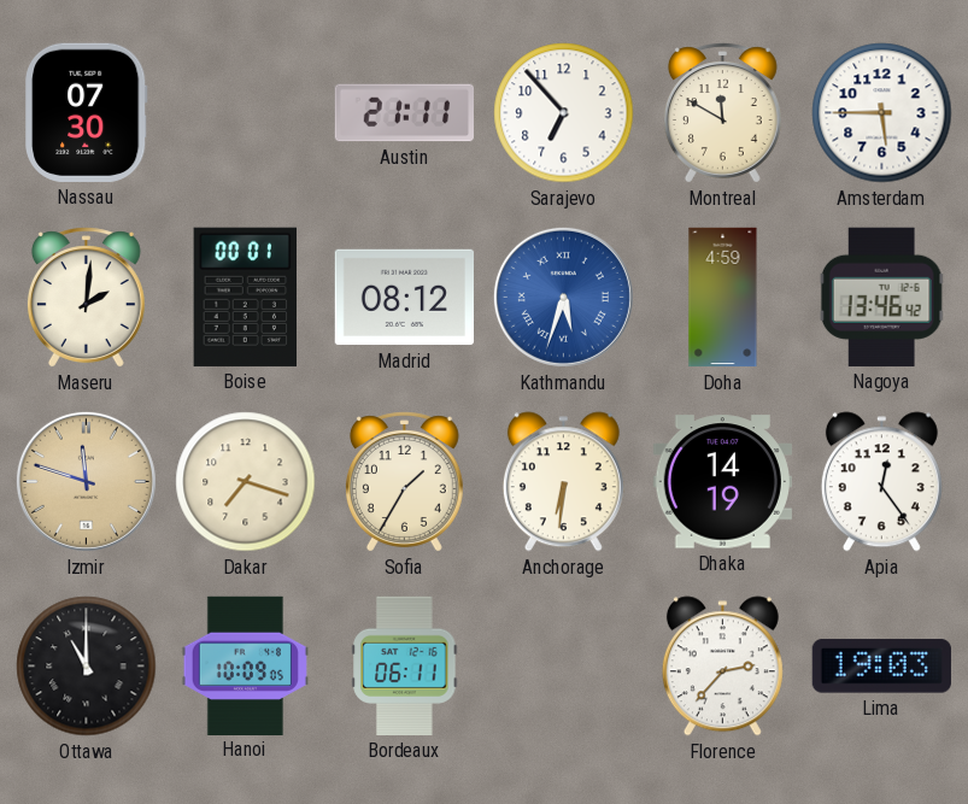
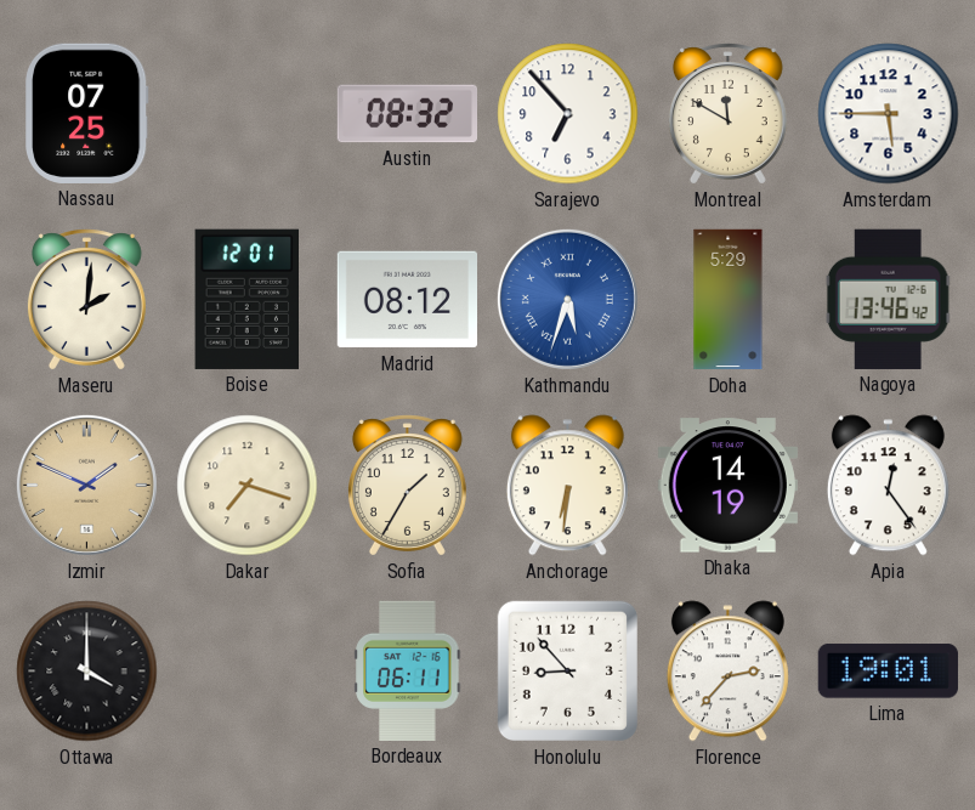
Nassau: 07:30 -> 07:25 (87, 113)
Austin: 21:11 -> 08:32 (407, 114)
Boise: 00:01 -> 12:01 (246, 299)
Doha: 4:59 -> 5:29 (729, 300)
Izmir: 11:48 -> 1:49 (86, 485)
Ottawa: 11:00 -> 4:00 (87, 672)
Hanoi: 10:09 -> none (245, 665)
Honolulu: none -> 8:53 (567, 670)
Lima: 19:03 -> 19:01 (888, 672)
